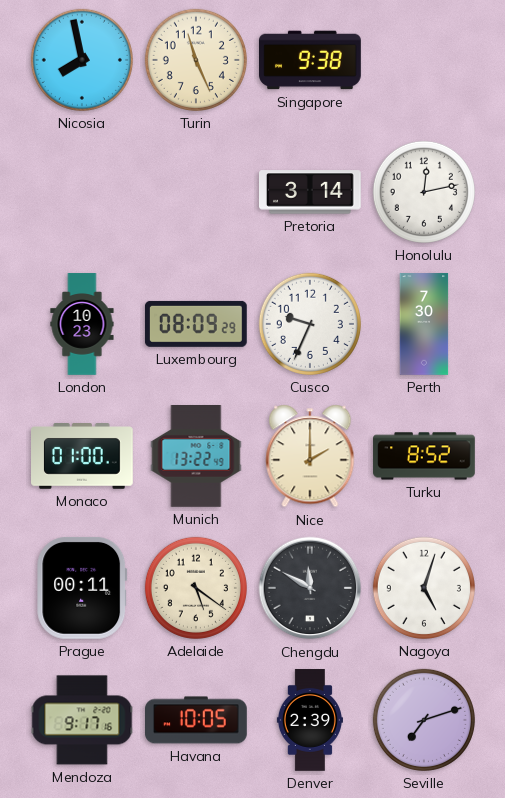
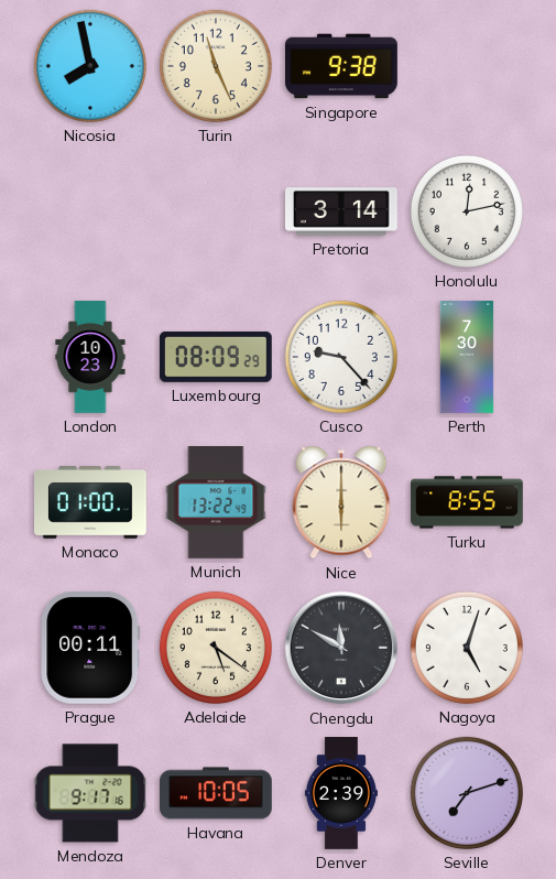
Cusco: 9:34 -> 9:23 (341, 357)
Nice: 2:00 -> 6:00 (341, 502)
Turku: 8:52 -> 8:55 (467, 502)
